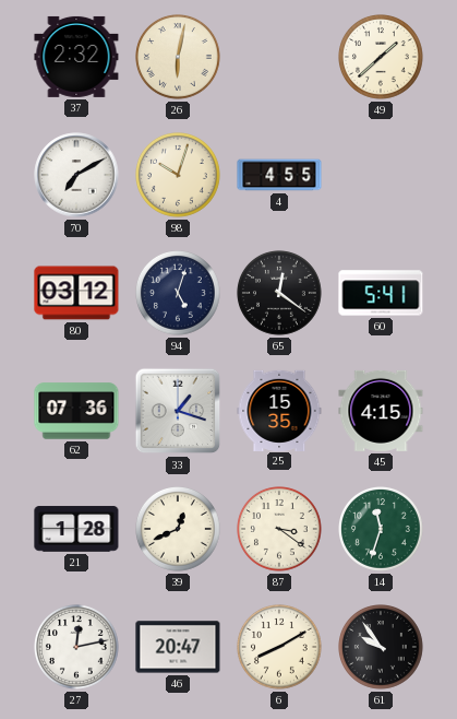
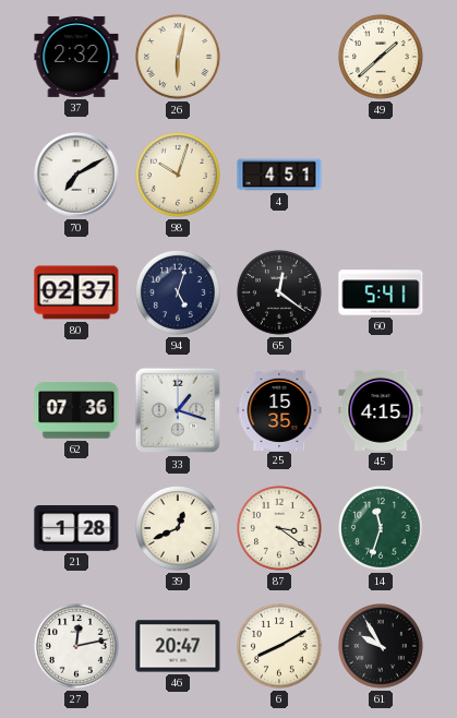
4: 4:55 -> 4:51 (279, 175)
80: 03:12 -> 02:37 (76, 292)
61: 9:54 -> 9:55 (382, 647)
